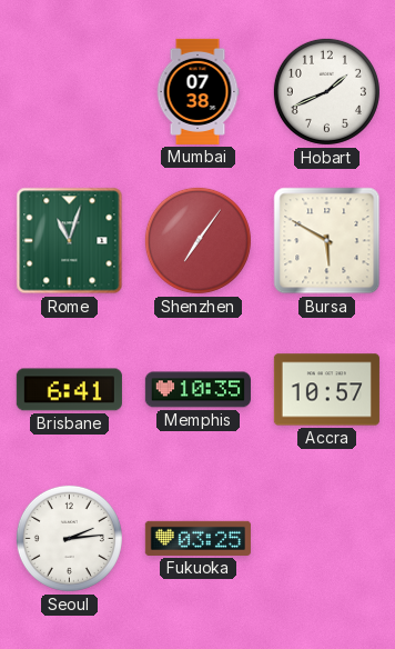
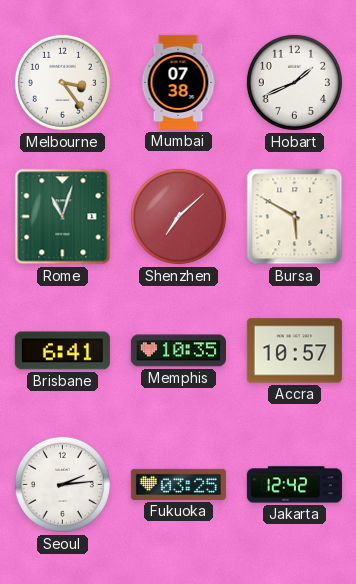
Melbourne: none -> 3:24 (62, 82)
Shenzhen: 7:06 -> 7:08 (178, 216)
Jakarta: none -> 12:42 (294, 485)
